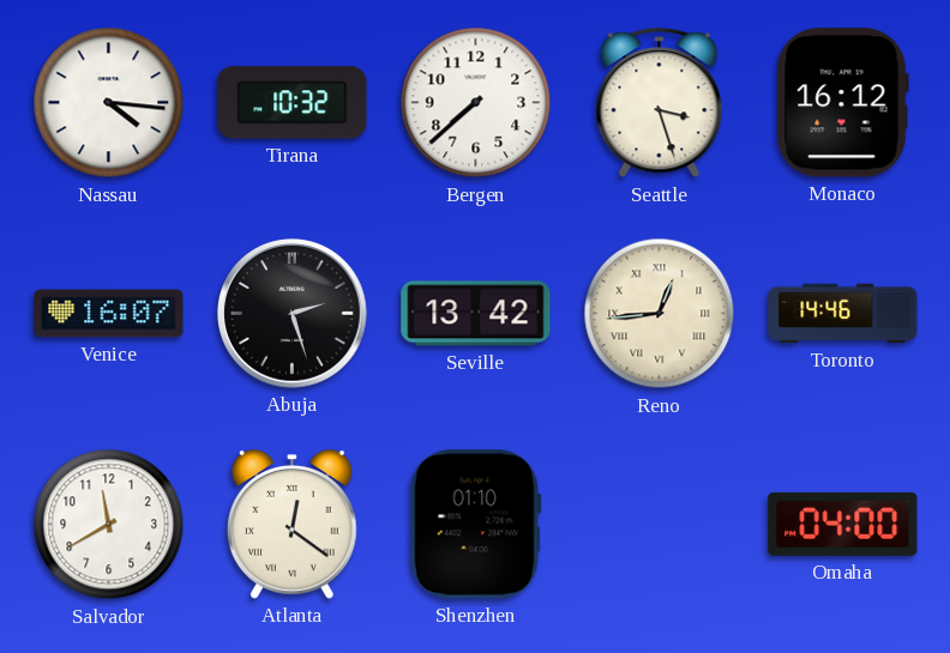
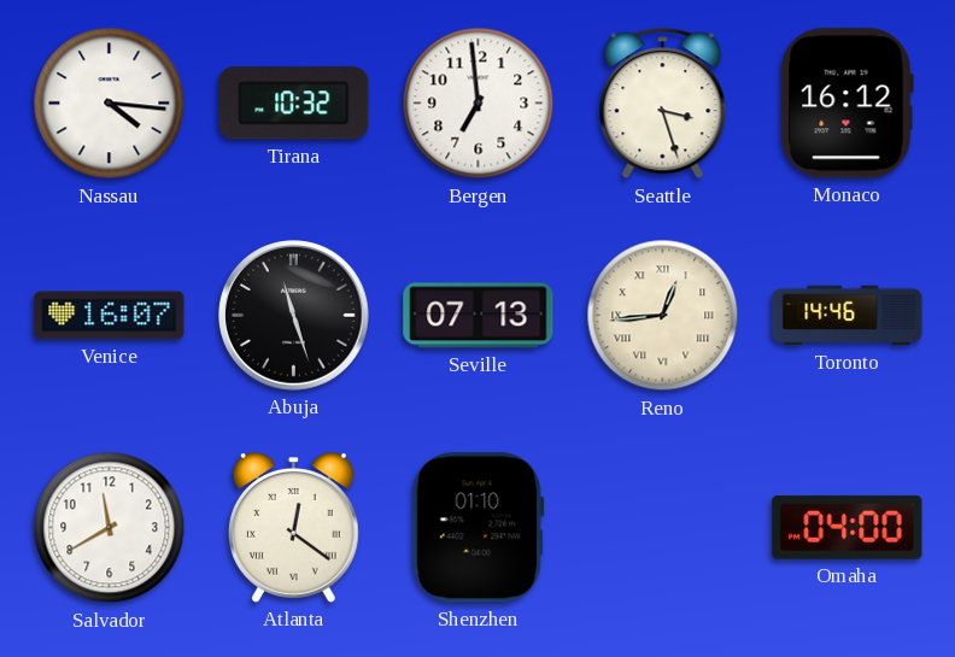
Bergen: 7:38 -> 6:59 (479, 104)
Abuja: 2:27 -> 11:27 (294, 316)
Seville: 13:42 -> 07:13 (479, 316)
